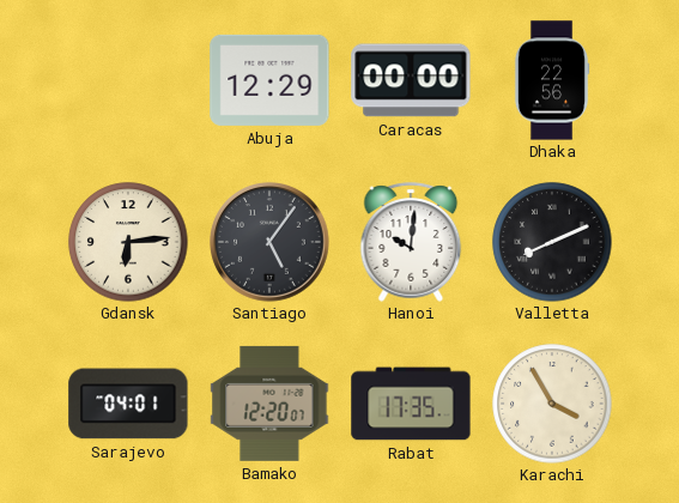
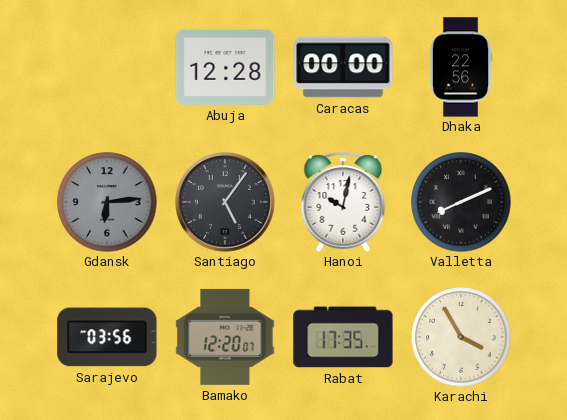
Abuja: 12:29 -> 12:28 (225, 67)
Gdansk dial: cream -> grey (107, 202)
Hanoi: 10:01 -> 10:02 (343, 202)
Sarajevo: 04:01 -> 03:56 (107, 337)
